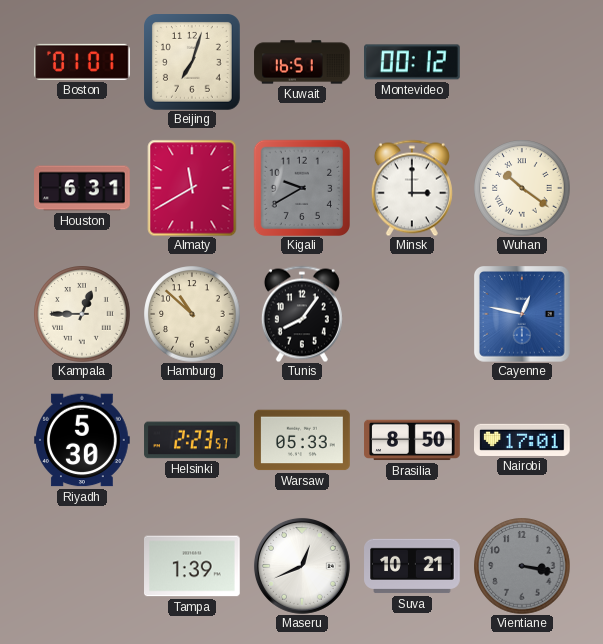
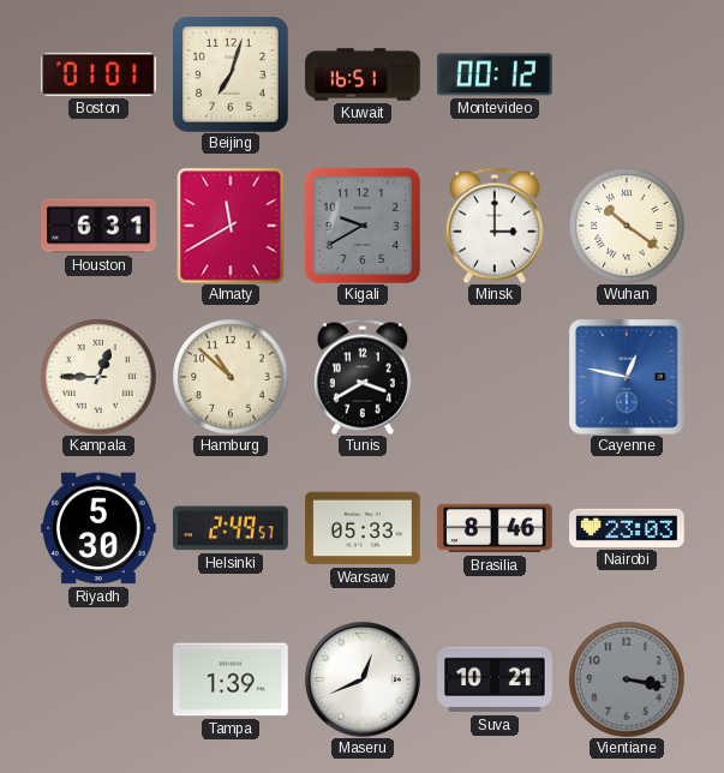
Tunis: 8:06 -> 3:40 (363, 377)
Helsinki: 2:23 -> 2:49 (231, 528)
Brasilia: 8:50 -> 8:46 (495, 528)
Nairobi: 17:01 -> 23:03 (628, 528)
